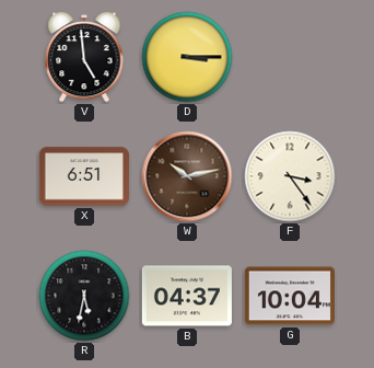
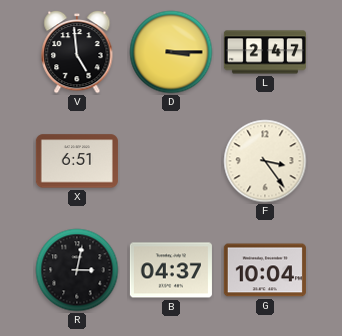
L: none -> 2:47 (265, 52)
W: 10:13 -> none (187, 176)
R: 5:32 -> 3:02 (77, 270)
